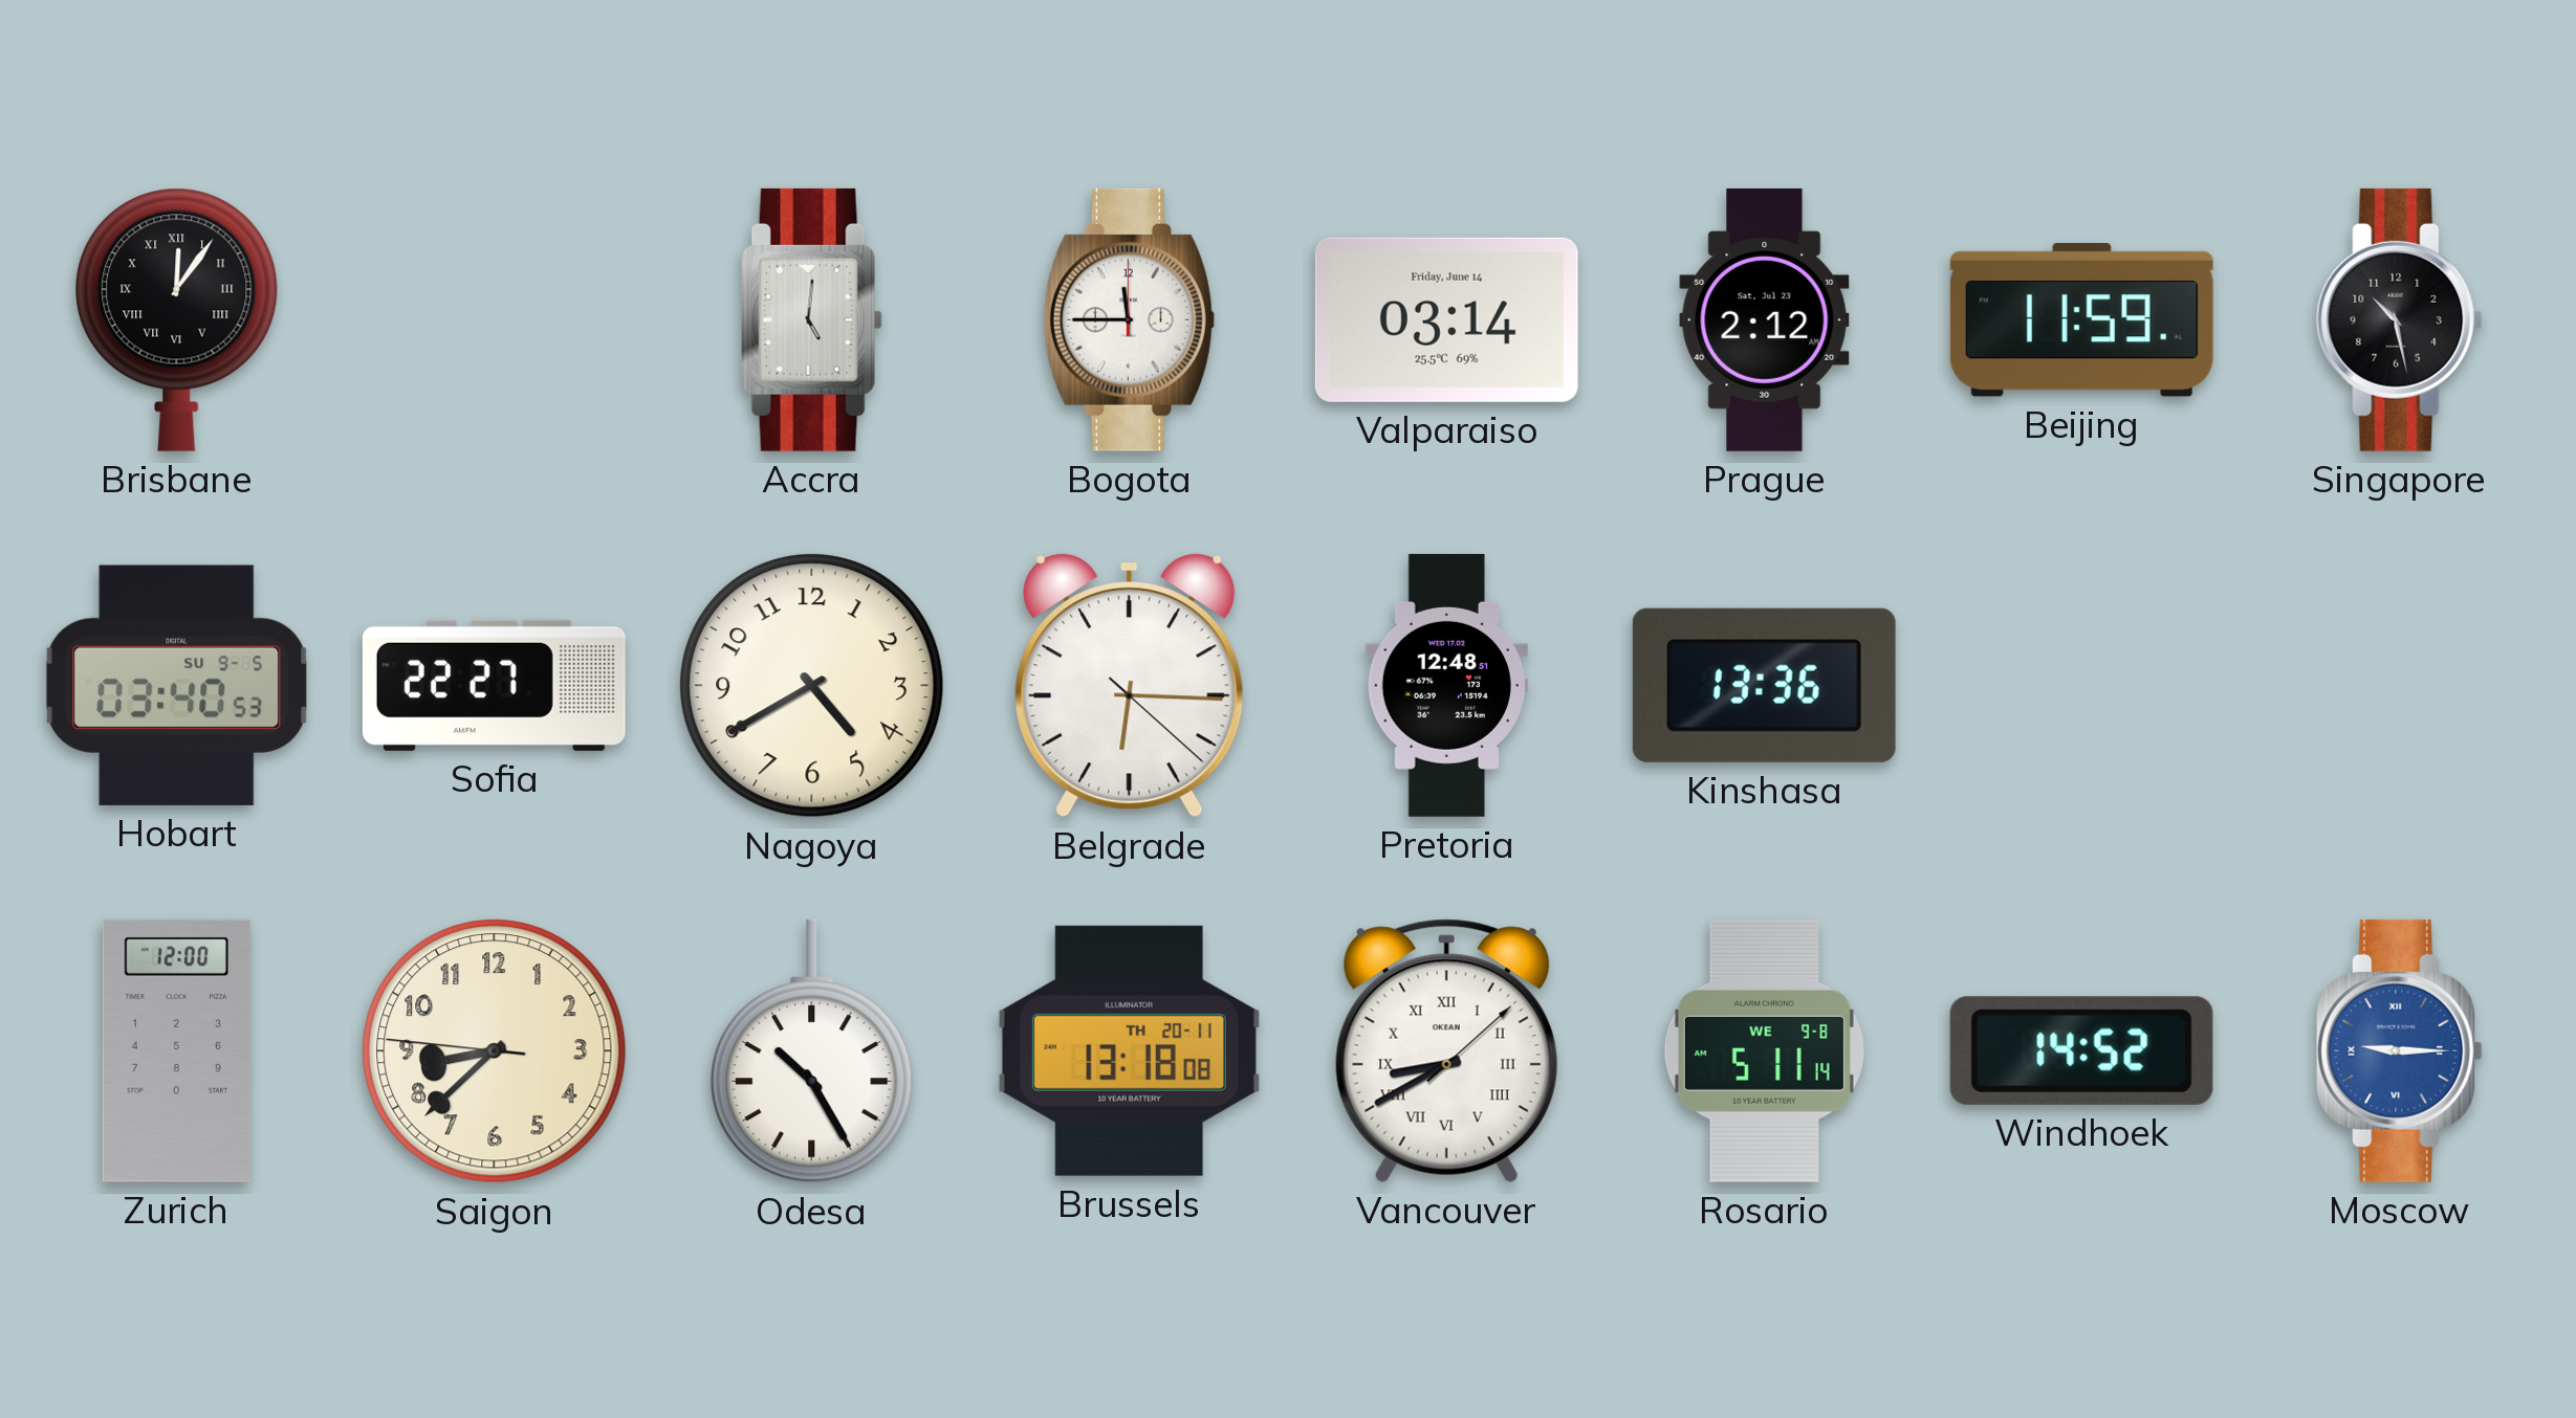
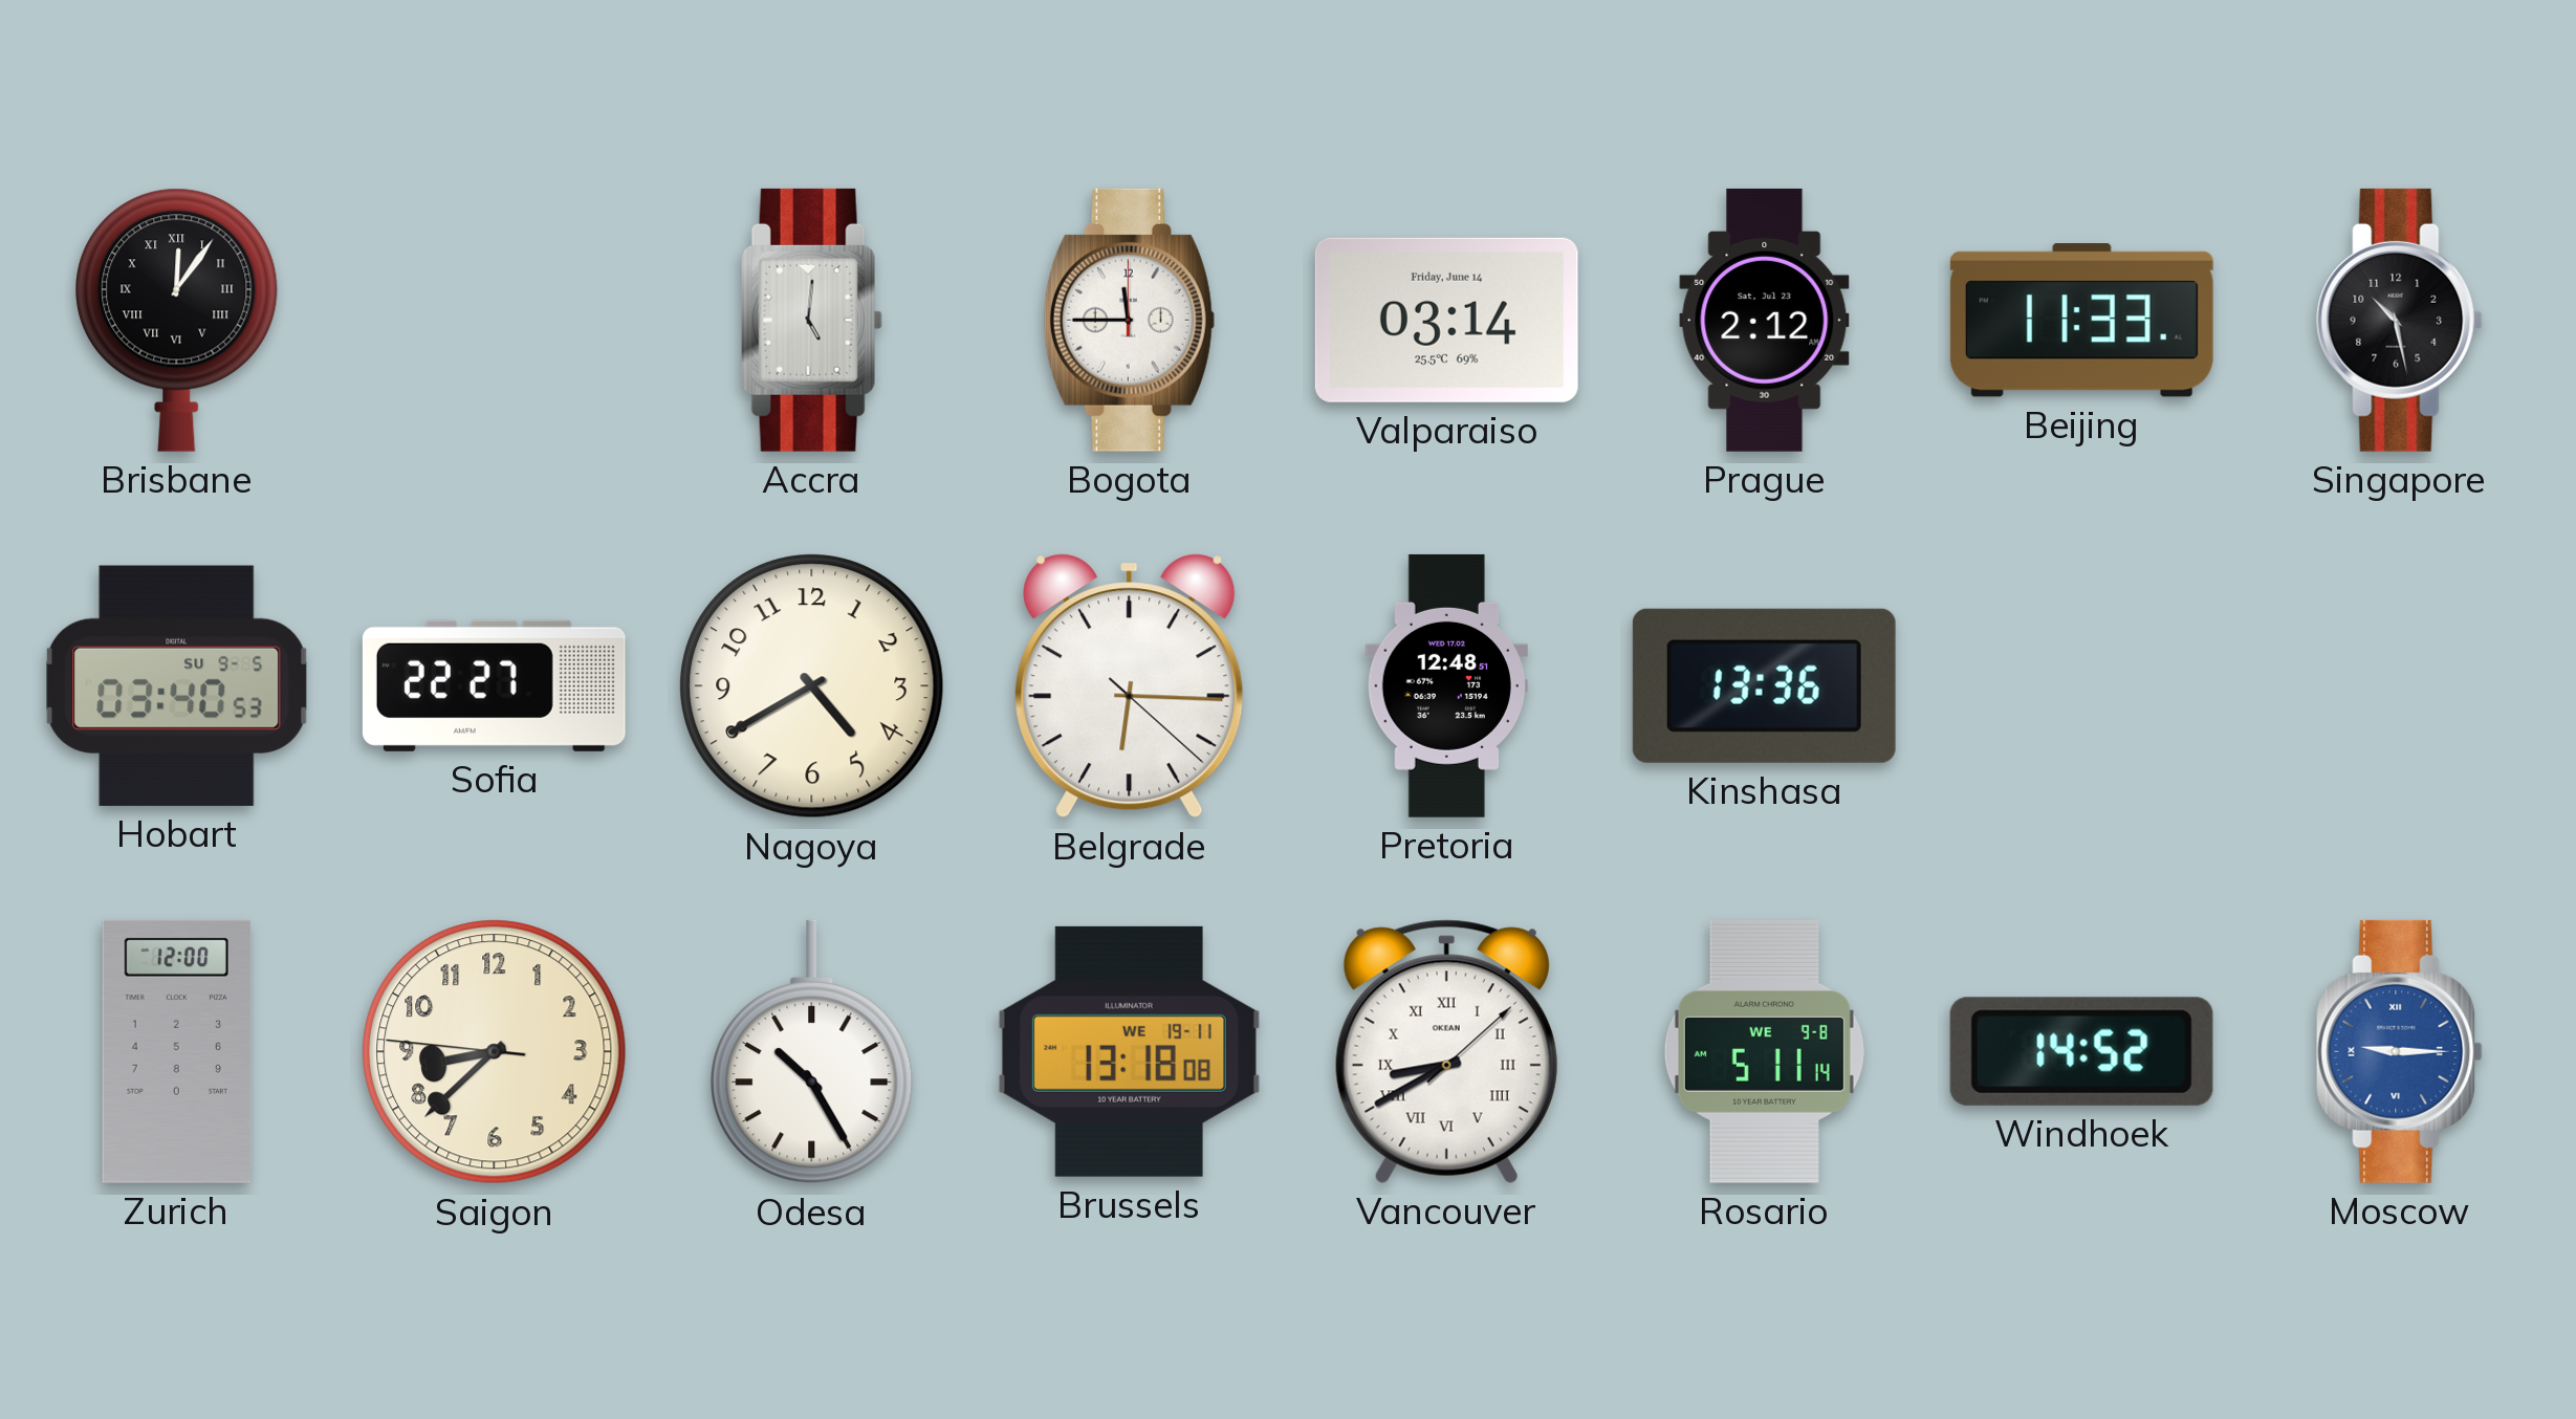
Beijing: 11:59 -> 11:33 (2081, 321)
Brussels date: TH 20-11 -> WE 19-11 (1129, 1051)
